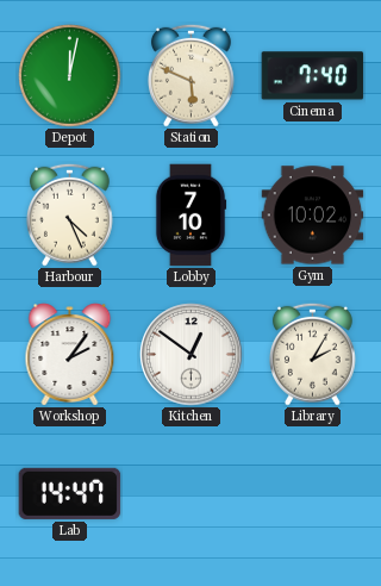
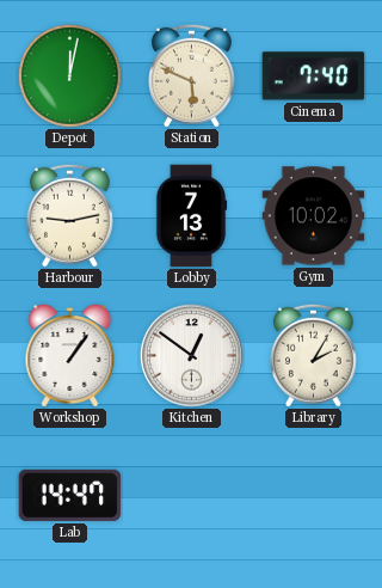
Harbour: 4:26 -> 9:13 (69, 215)
Lobby: 7:10 -> 7:13 (191, 216)
Workshop: 2:06 -> 1:06 (70, 356)
